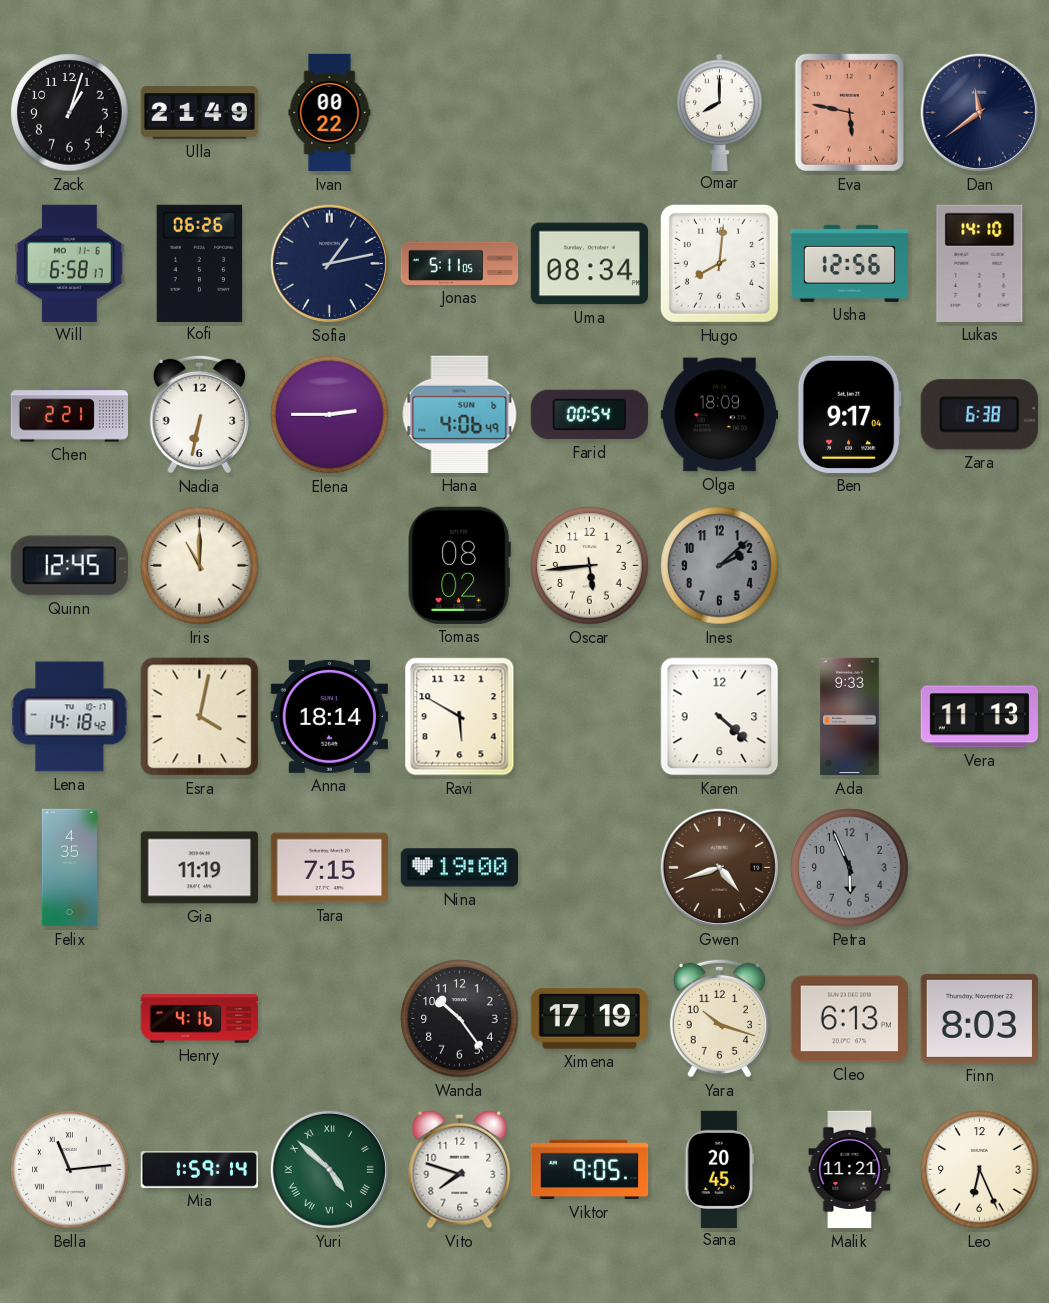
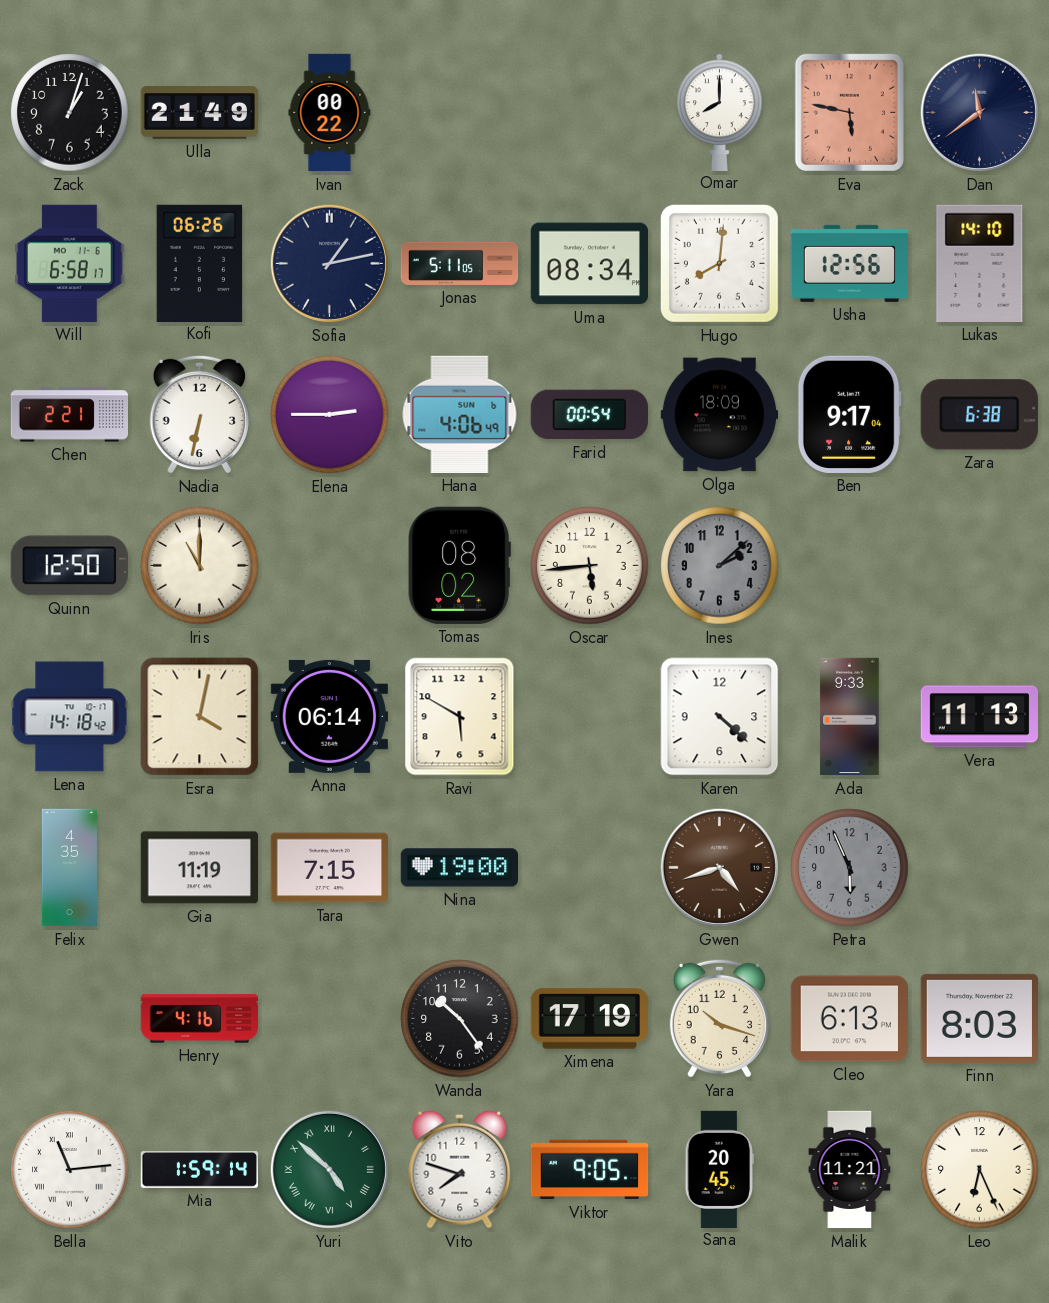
Quinn: 12:45 -> 12:50 (69, 566)
Anna: 18:14 -> 06:14 (329, 716)
